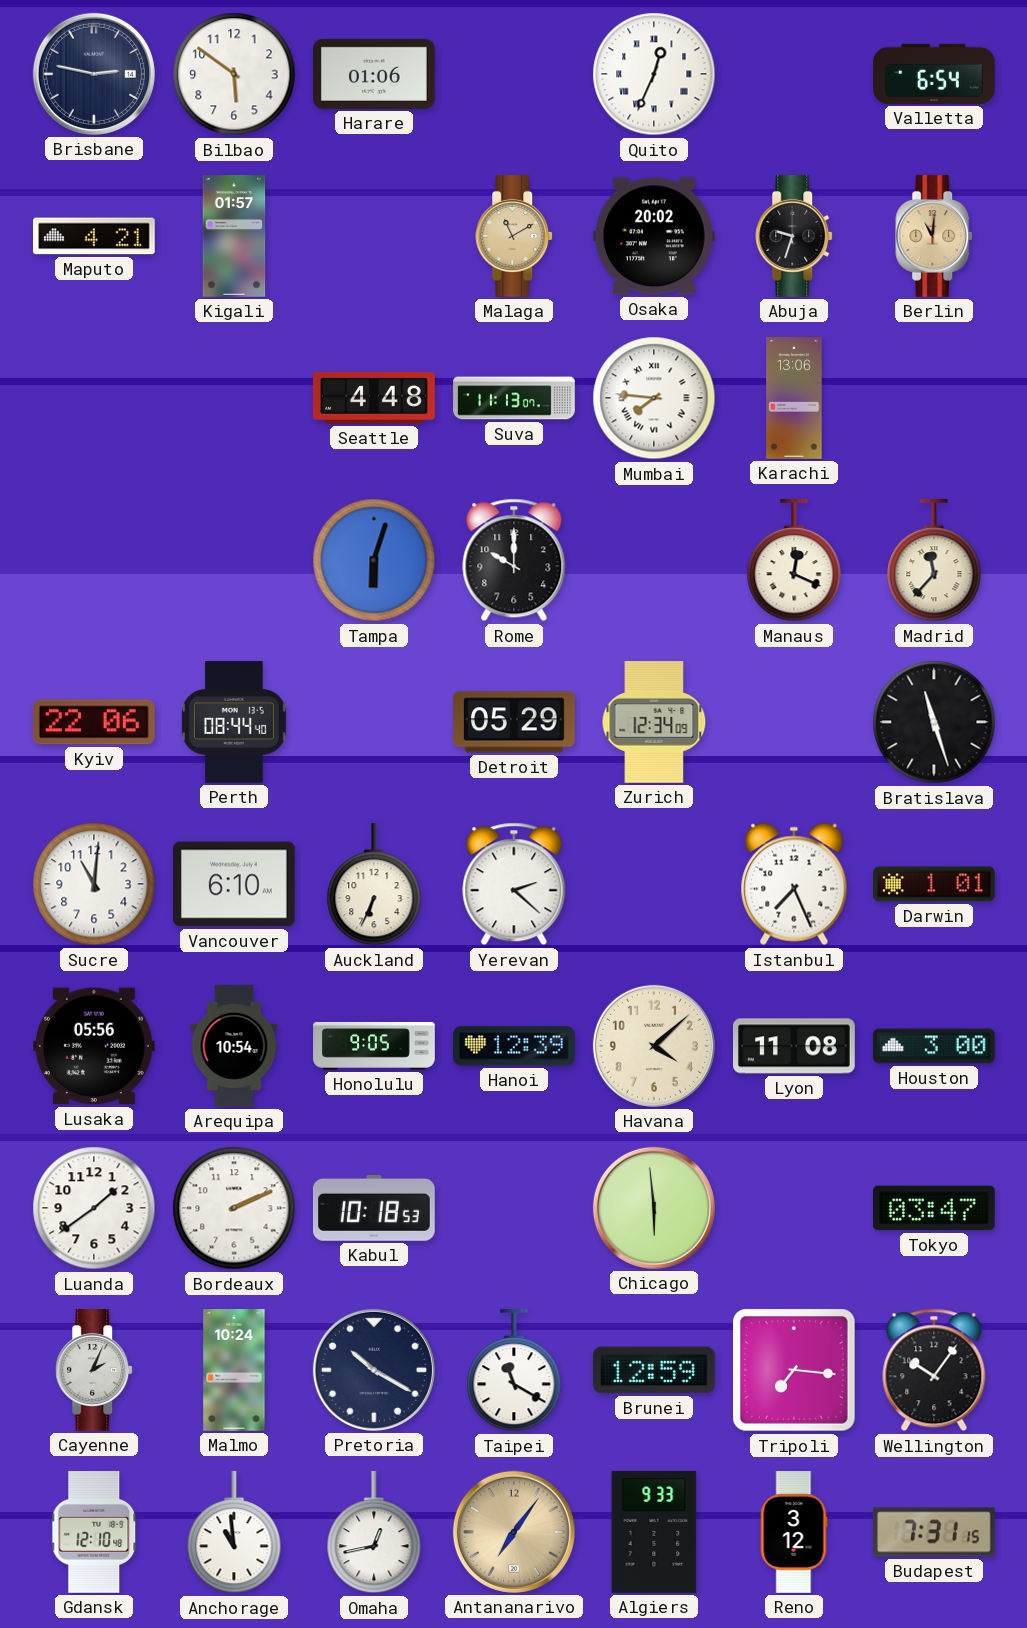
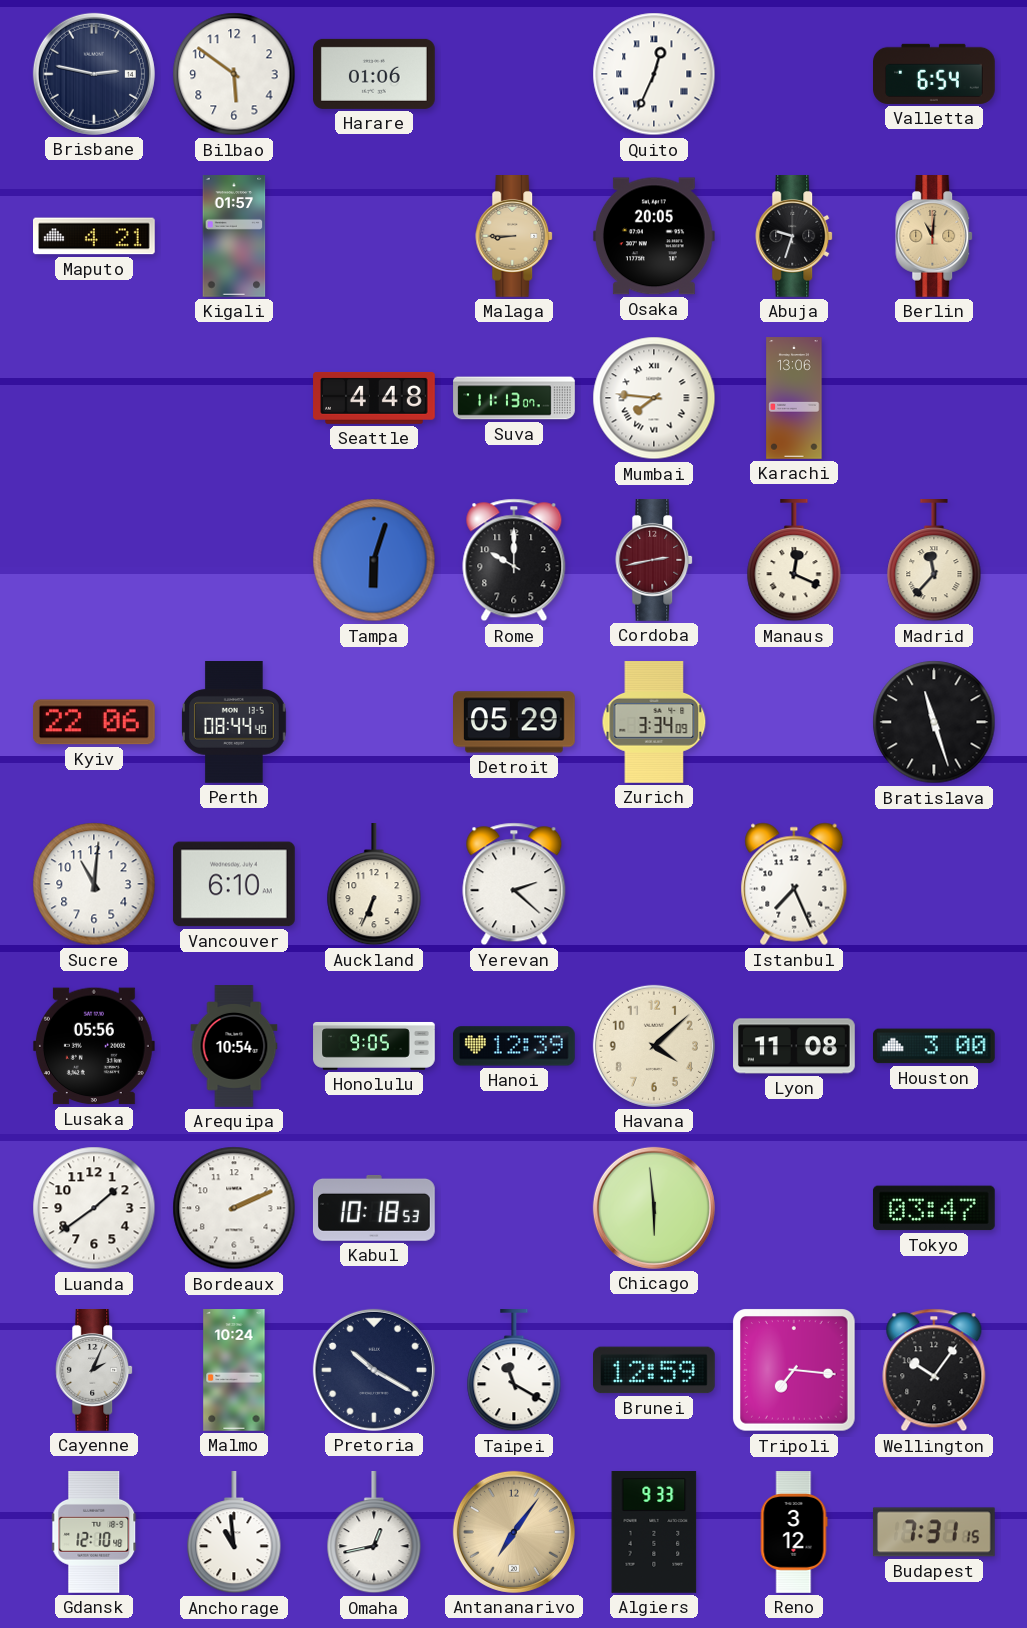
Malaga: 11:10 -> 8:45 (515, 237)
Osaka: 20:02 -> 20:05 (654, 236)
Cordoba: none -> 2:43 (655, 561)
Zurich: 12:34 -> 3:34 (654, 723)
Darwin: 1:01 -> none (935, 884)
